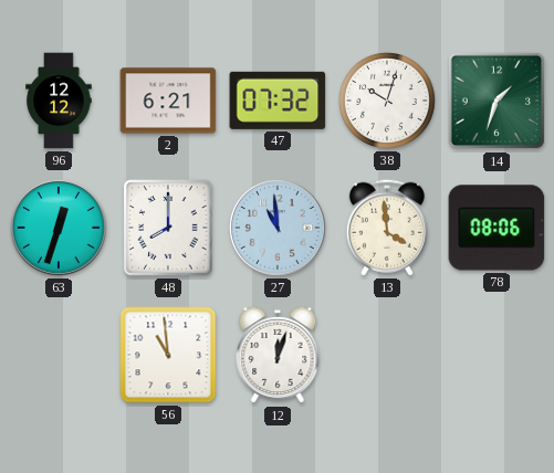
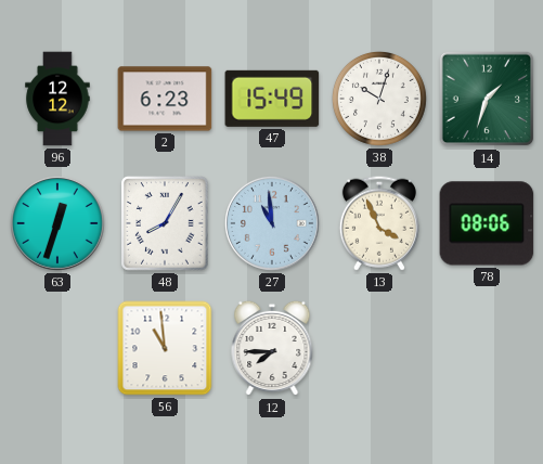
2: 6:21 -> 6:23 (165, 99)
47: 07:32 -> 15:49 (272, 99)
48: 8:00 -> 8:05 (165, 223)
13: 3:59 -> 3:56 (379, 223)
12: 12:03 -> 7:45 (272, 348)
